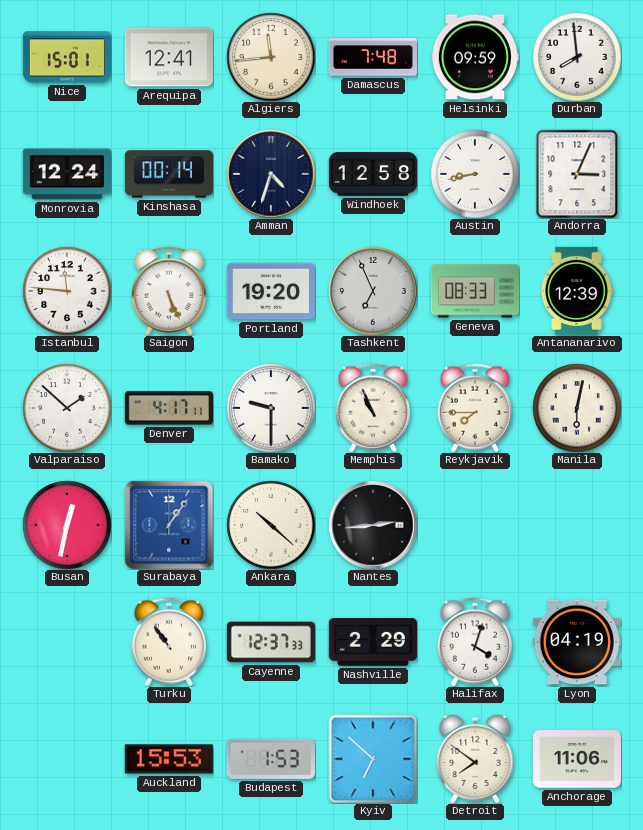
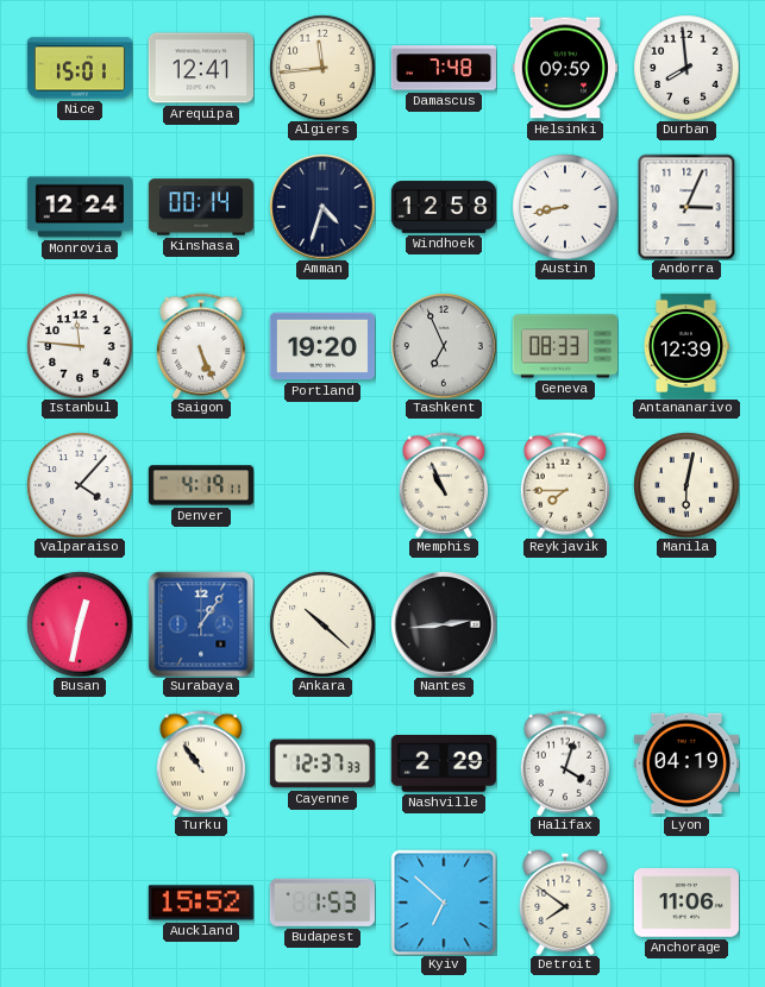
Valparaiso: 1:52 -> 4:07 (80, 485)
Denver: 4:17 -> 4:19 (201, 485)
Bamako: 9:30 -> none (271, 408)
Auckland: 15:53 -> 15:52 (201, 903)
